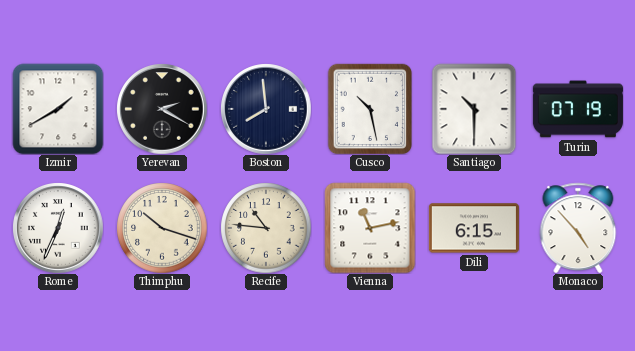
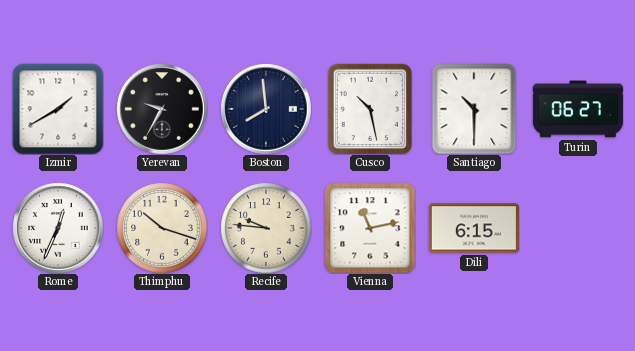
Yerevan: 2:20 -> 9:35 (162, 109)
Turin: 07:19 -> 06:27 (578, 109)
Recife: 10:46 -> 9:46 (266, 228)
Monaco: 4:53 -> none (578, 228)
